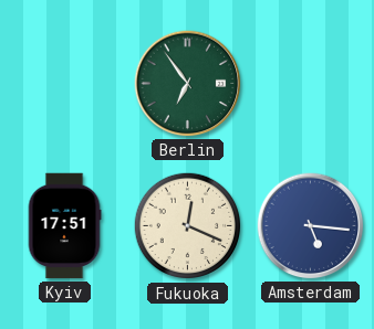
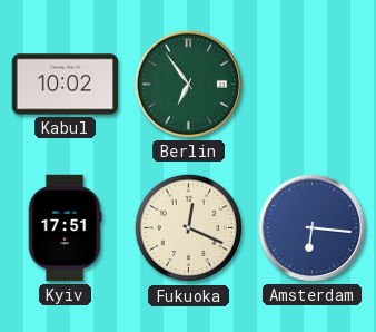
Kabul: none -> 10:02 (66, 85)
Amsterdam: 5:16 -> 6:16 (313, 228)
